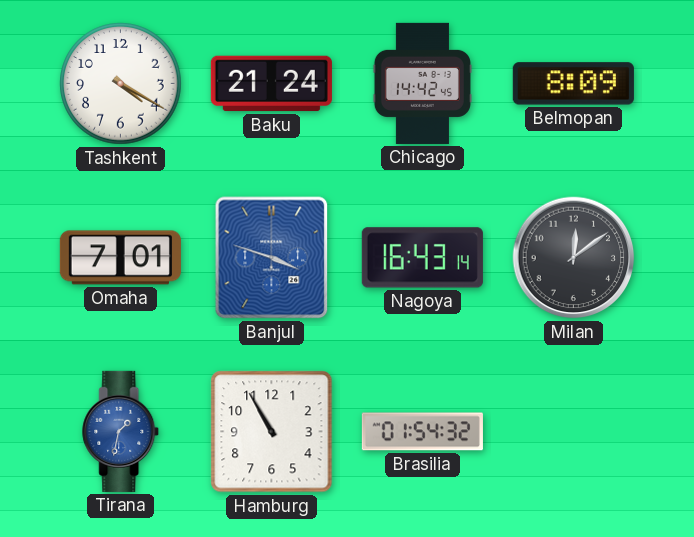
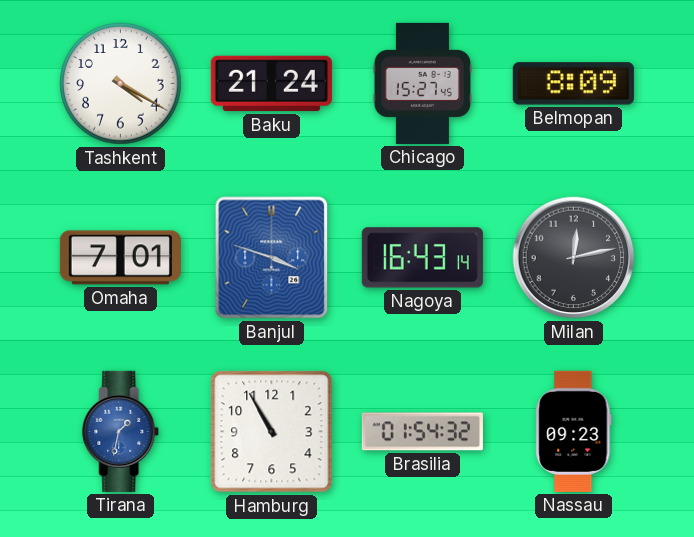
Chicago: 14:42 -> 15:27 (422, 83)
Milan: 12:09 -> 12:13 (574, 258)
Nassau: none -> 09:23 (574, 431)
